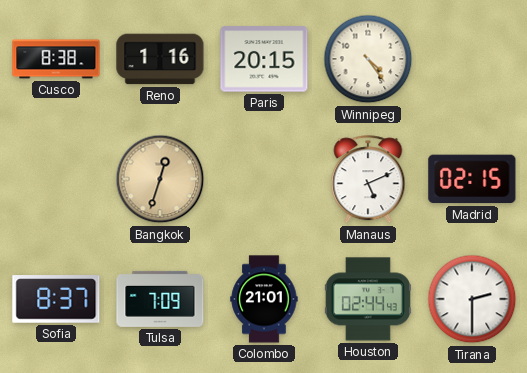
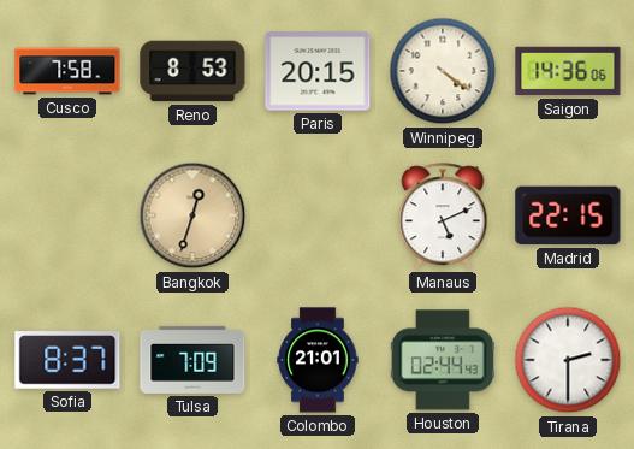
Cusco: 8:38 -> 7:58 (67, 71)
Reno: 1:16 -> 8:53 (192, 71)
Winnipeg: 4:24 -> 4:21 (443, 71)
Saigon: none -> 14:36 (568, 71)
Madrid: 02:15 -> 22:15 (568, 215)
